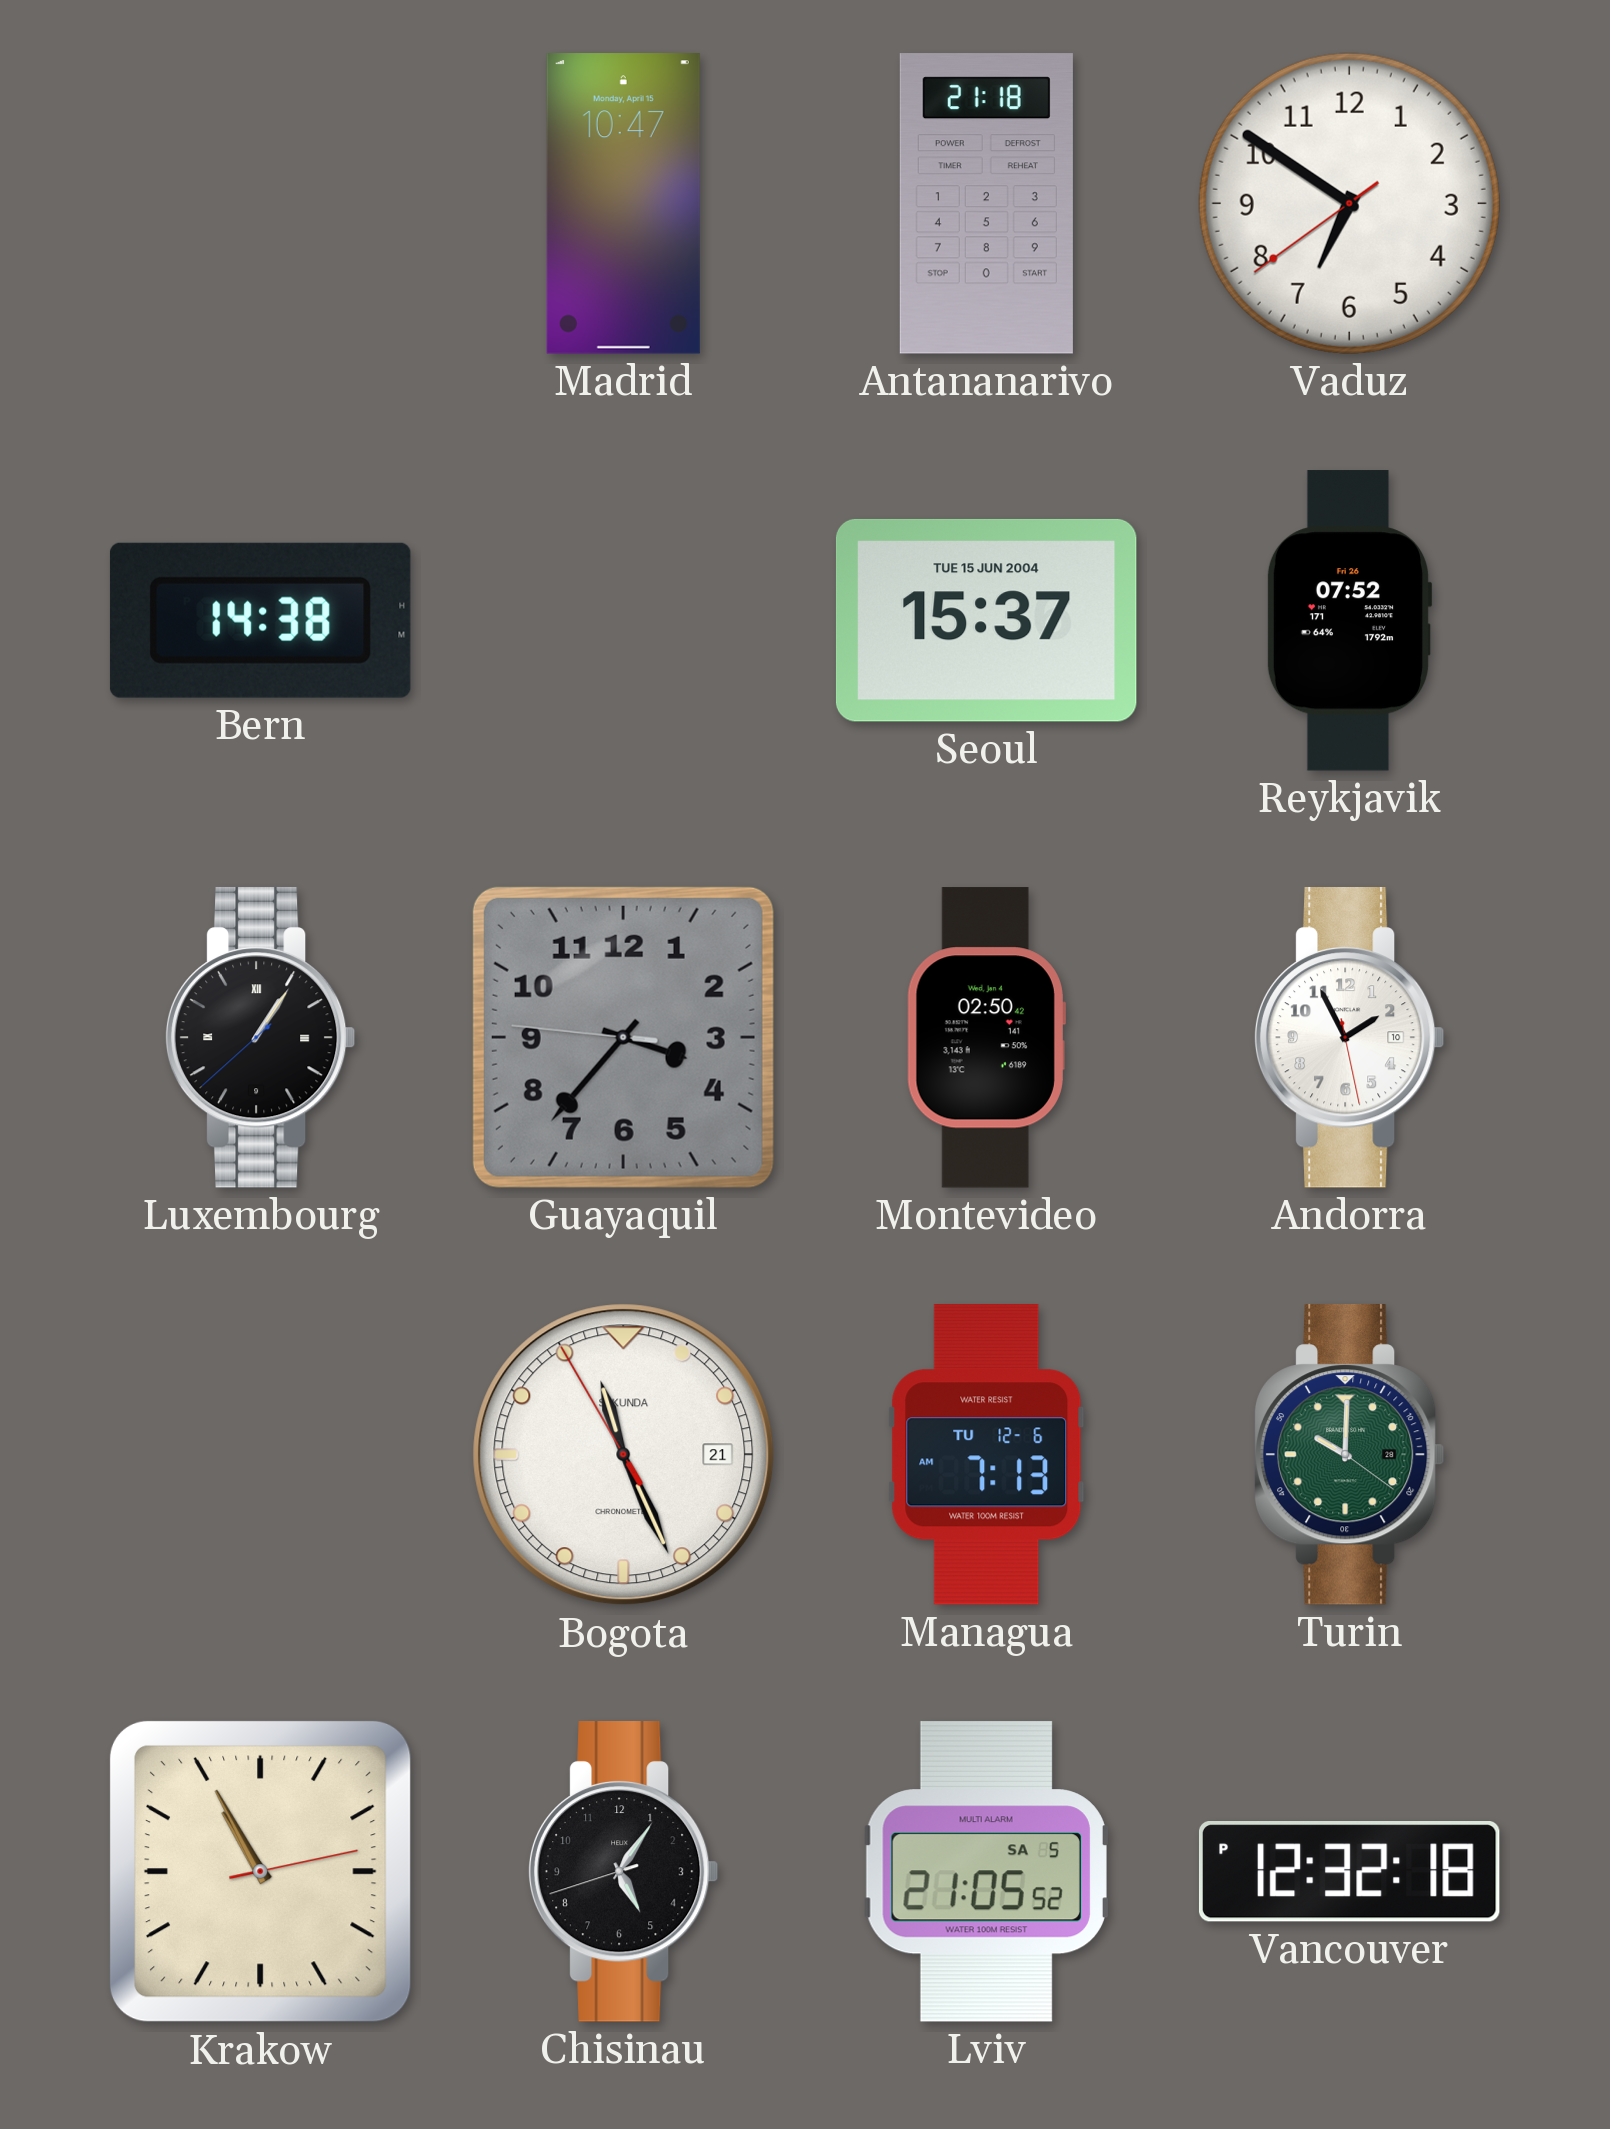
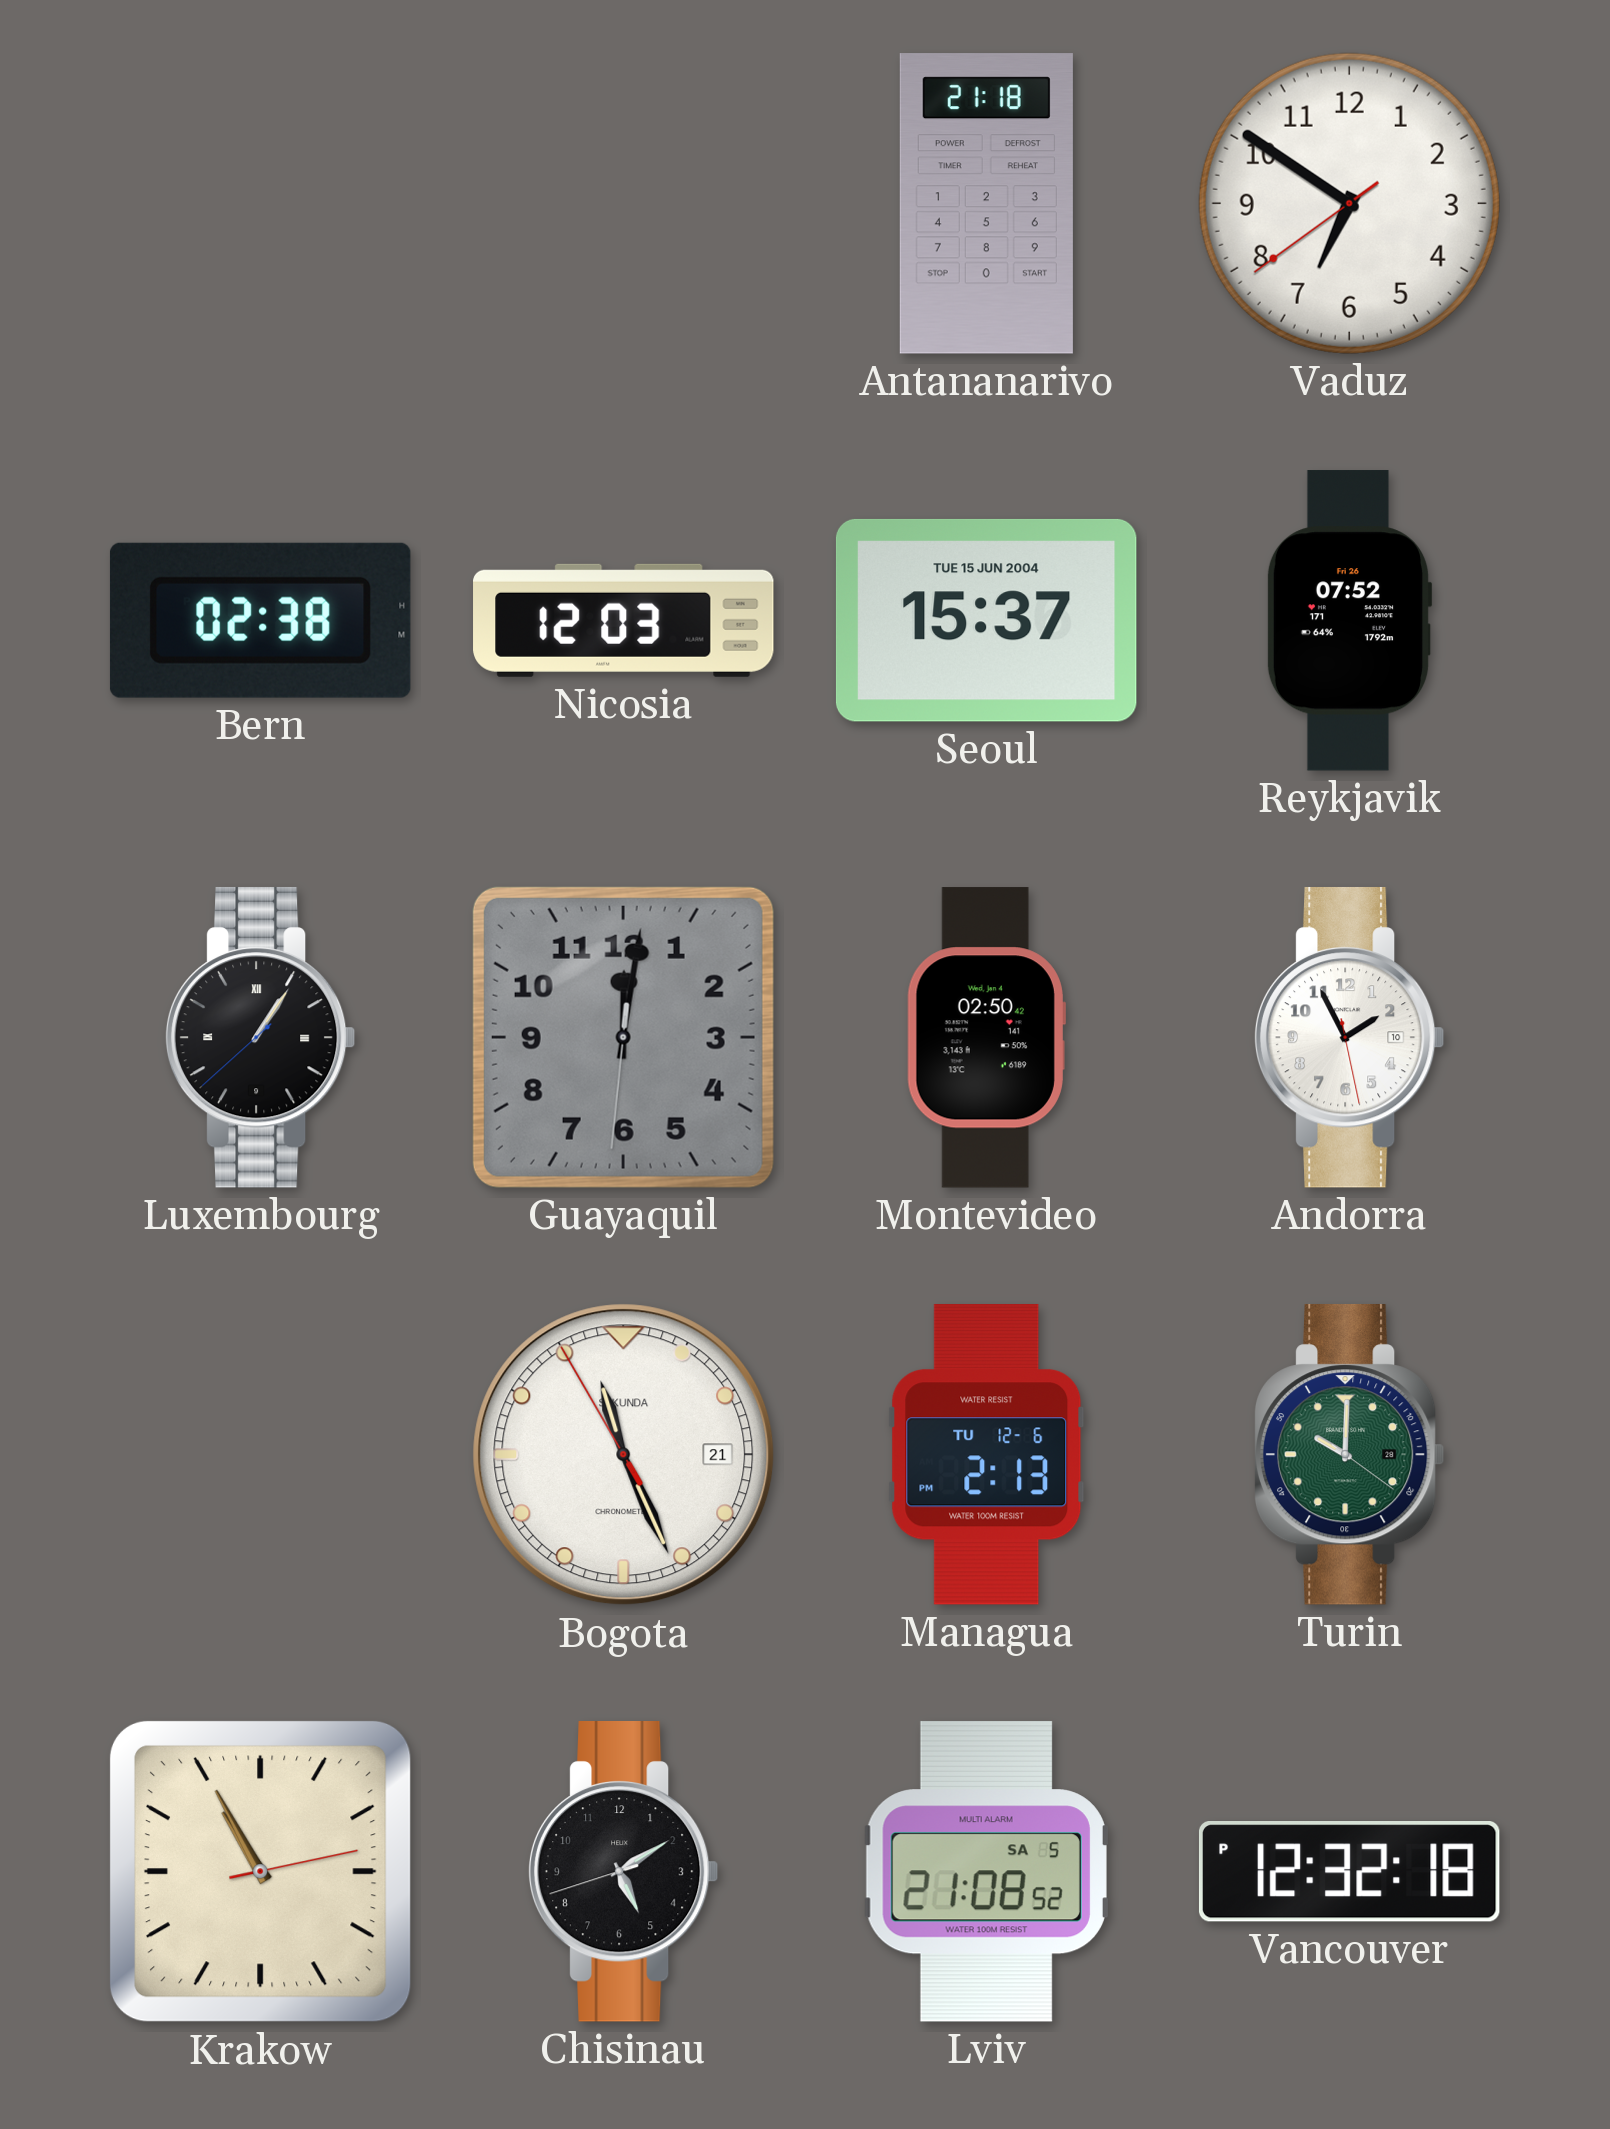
Madrid: 10:47 -> none (623, 204)
Bern: 14:38 -> 02:38 (260, 620)
Nicosia: none -> 12:03 (624, 620)
Guayaquil: 3:36 -> 12:01 (623, 1037)
Managua: 7:13 -> 2:13 (987, 1454)
Chisinau: 5:05 -> 5:09 (623, 1871)
Lviv: 21:05 -> 21:08 (986, 1871)
